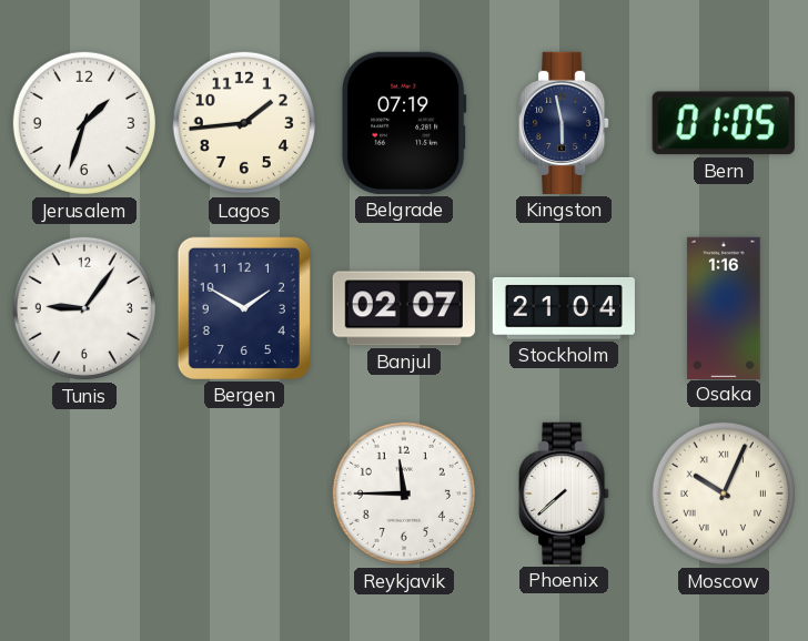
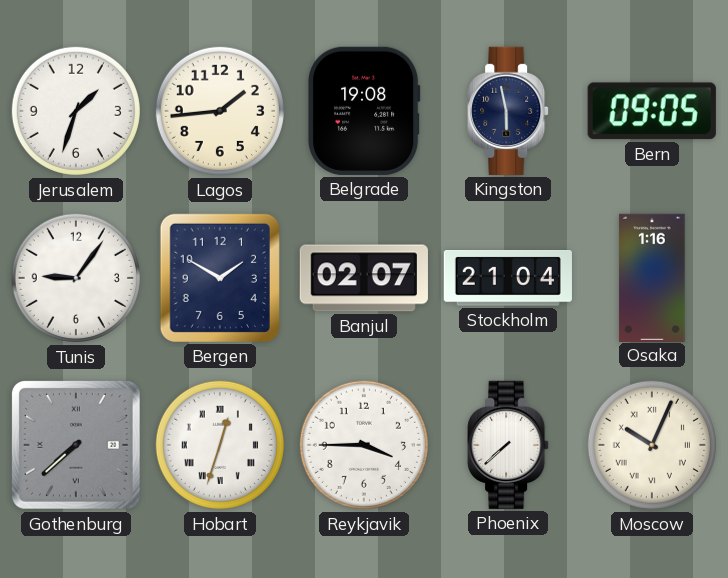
Belgrade: 07:19 -> 19:08 (364, 111)
Bern: 01:05 -> 09:05 (652, 111)
Gothenburg: none -> 7:38 (76, 445)
Hobart: none -> 12:33 (220, 445)
Reykjavik: 11:45 -> 3:45 (364, 445)
